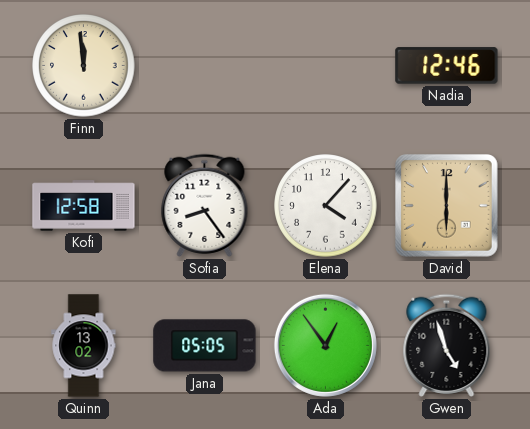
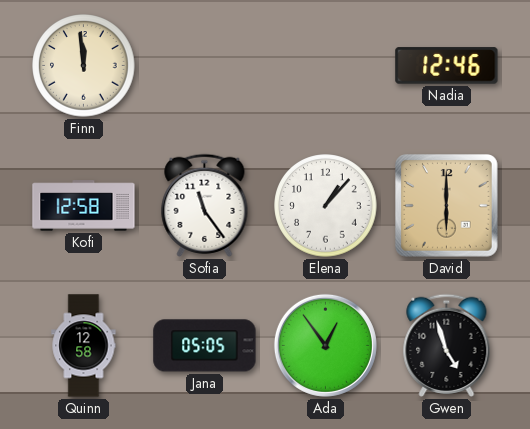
Sofia: 8:24 -> 11:24 (205, 205)
Elena: 4:07 -> 1:07 (326, 206)
Quinn: 13:02 -> 12:58 (84, 346)
